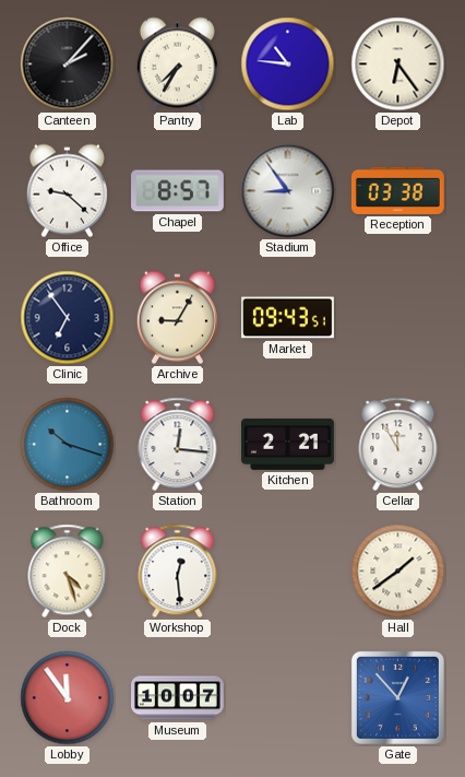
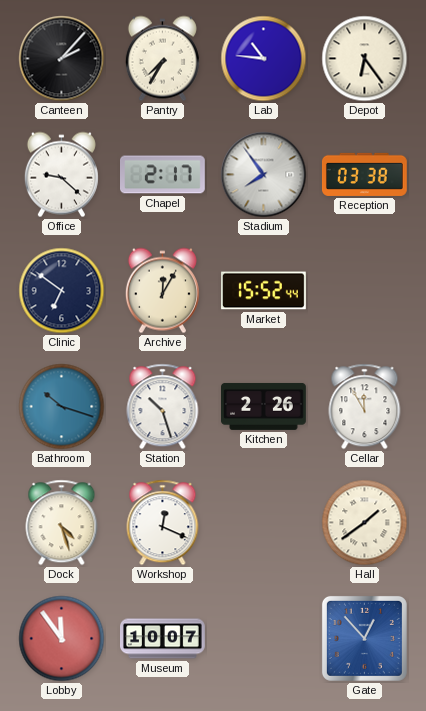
Chapel: 8:57 -> 2:17 (163, 175)
Stadium: 8:54 -> 7:54 (264, 175)
Clinic: 6:54 -> 6:51 (62, 291)
Archive: 9:05 -> 12:05 (162, 291)
Market: 09:43 -> 15:52 (264, 291)
Station: 12:16 -> 10:27 (163, 407)
Kitchen: 2:21 -> 2:26 (264, 406)
Workshop: 12:29 -> 12:19 (163, 523)
